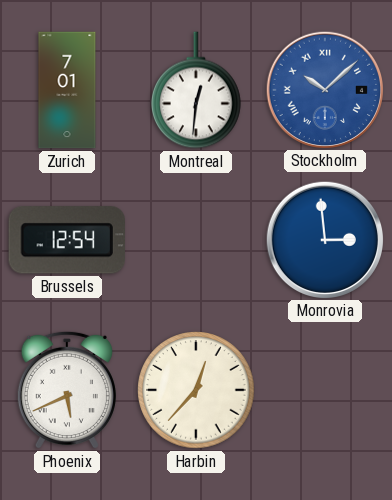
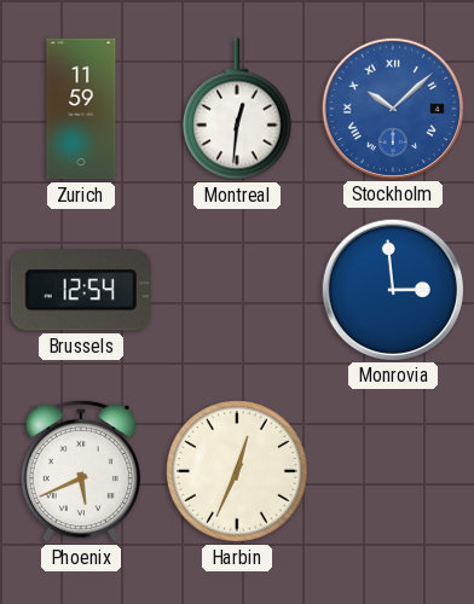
Zurich: 7:01 -> 11:59 (81, 109)
Harbin: 12:37 -> 12:34 (237, 471)
